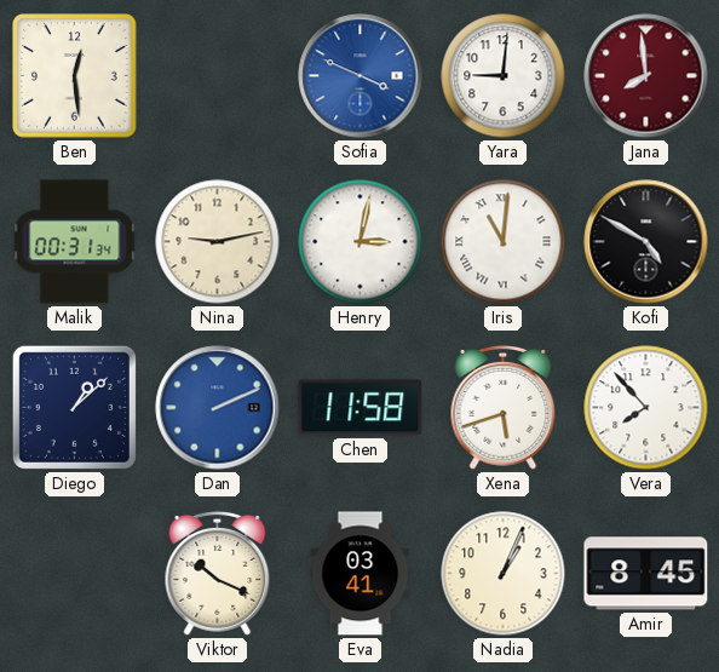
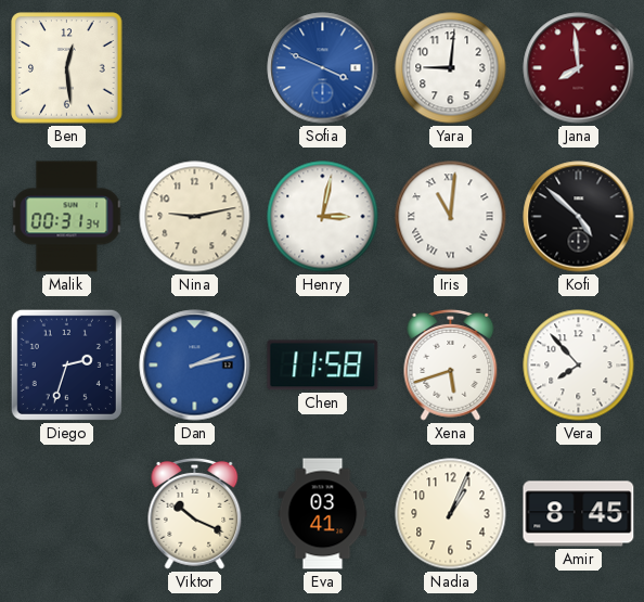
Kofi: 4:50 -> 4:52 (579, 217)
Diego: 1:08 -> 2:33 (66, 364)
Dan: 2:11 -> 2:13 (195, 366)
